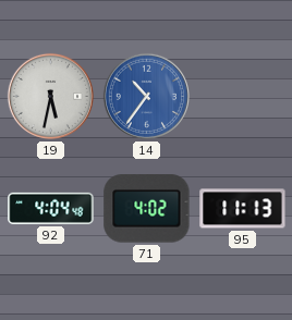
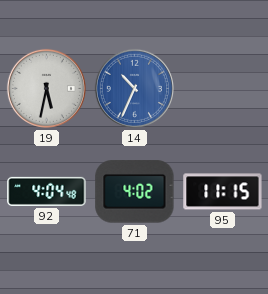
14: 10:36 -> 10:34 (134, 88)
95: 11:13 -> 11:15 (223, 192)
